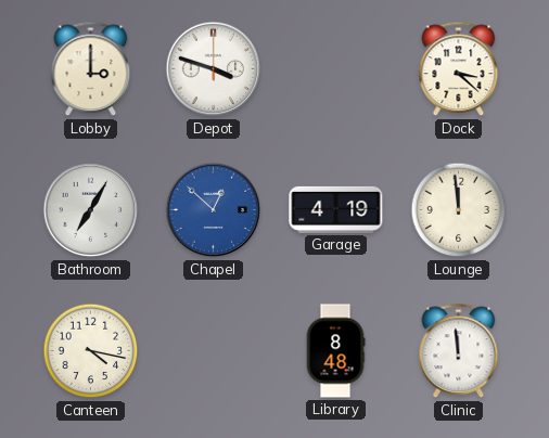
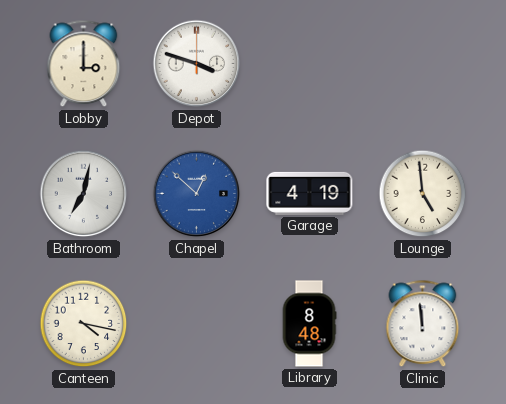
Dock: 3:22 -> none (459, 69)
Bathroom: 7:05 -> 7:02 (84, 194)
Lounge: 11:59 -> 4:59 (423, 194)
